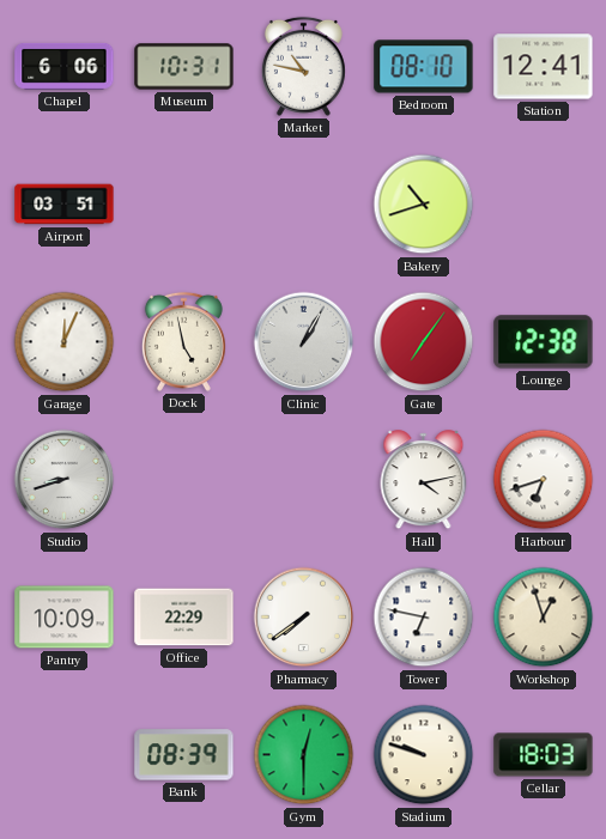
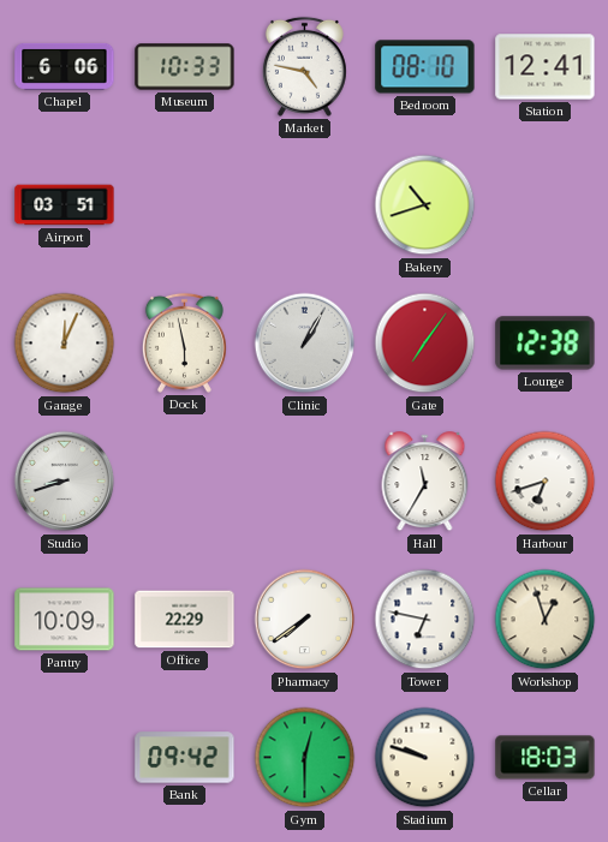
Museum: 10:31 -> 10:33 (185, 67)
Market: 10:47 -> 4:47 (304, 66)
Dock: 4:58 -> 5:58 (184, 342)
Hall: 4:13 -> 11:35 (425, 482)
Bank: 08:39 -> 09:42 (185, 758)
